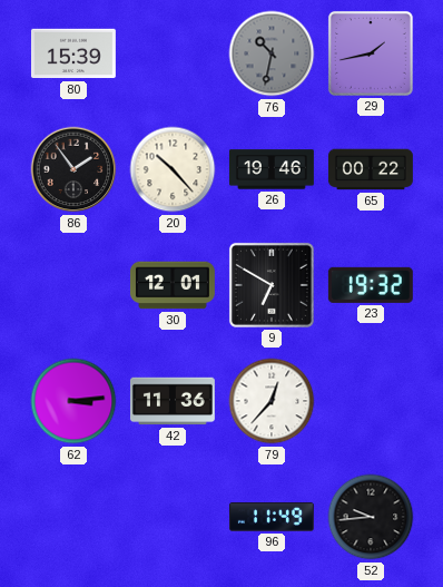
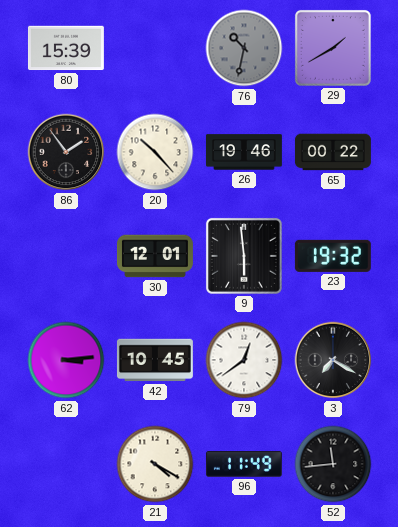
29: 1:43 -> 1:40 (333, 48)
9: 6:50 -> 5:59 (244, 256)
42: 11:36 -> 10:45 (155, 360)
79: 12:37 -> 12:39 (244, 360)
3: none -> 7:20 (333, 360)
21: none -> 4:20 (155, 464)
52: 9:44 -> 11:44 (333, 464)
